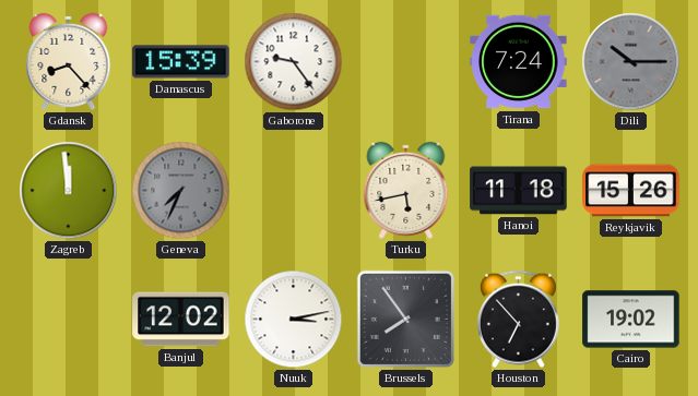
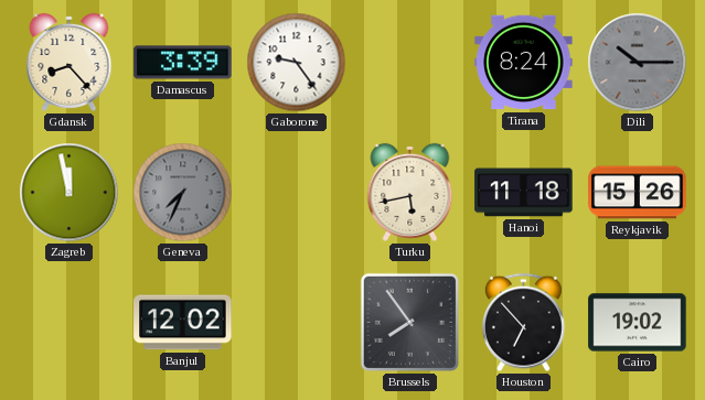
Damascus: 15:39 -> 3:39 (183, 63)
Tirana: 7:24 -> 8:24 (524, 63)
Zagreb: 11:59 -> 11:58 (70, 193)
Nuuk: 3:13 -> none (294, 320)
